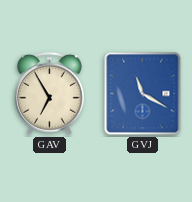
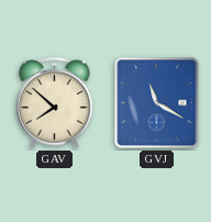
GAV: 6:55 -> 7:52 (55, 103)
